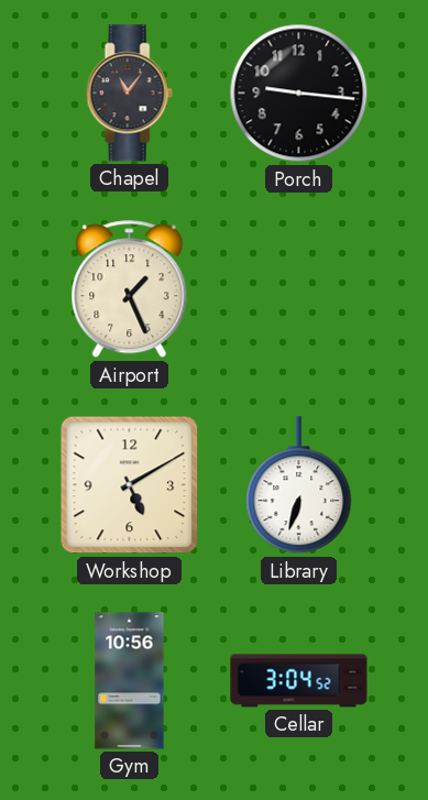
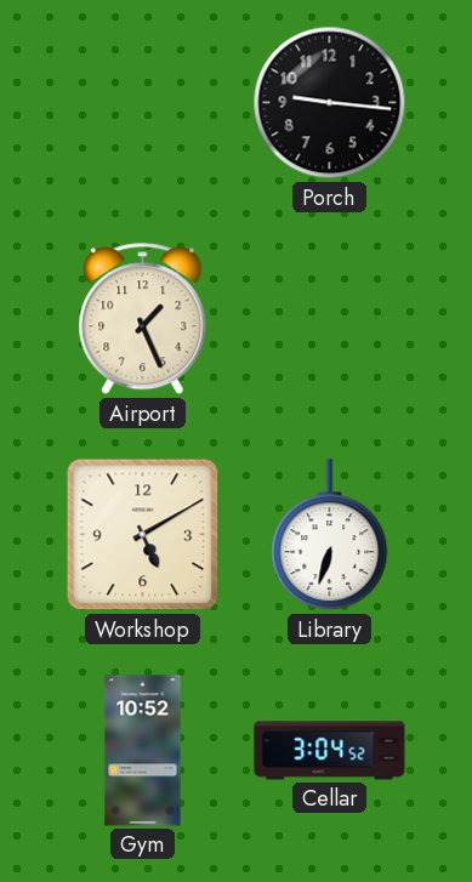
Chapel: 11:06 -> none (129, 94)
Gym: 10:56 -> 10:52 (143, 751)
